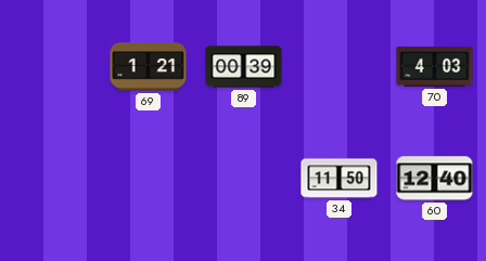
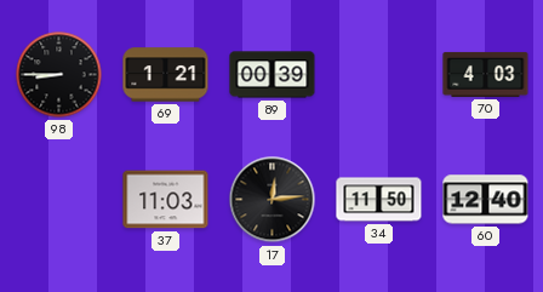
98: none -> 8:45 (59, 75)
37: none -> 11:03 (166, 200)
17: none -> 12:14 (273, 200)
